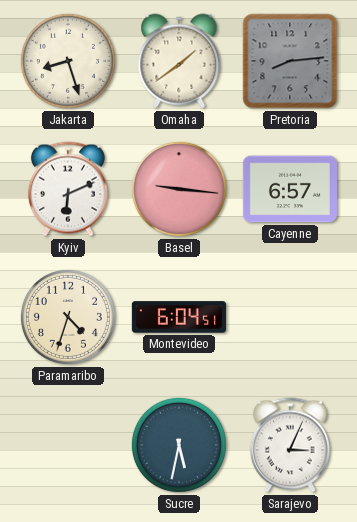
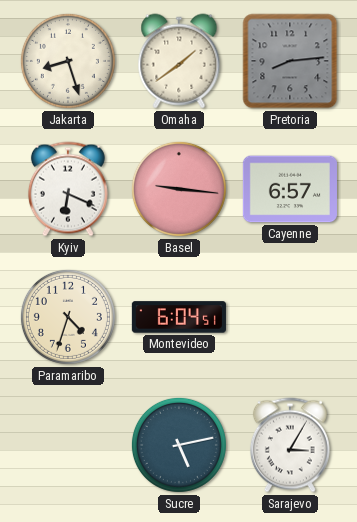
Kyiv: 6:11 -> 6:19 (68, 189)
Sucre: 5:32 -> 5:13 (179, 445)
Sarajevo: 3:04 -> 3:05 (290, 445)
